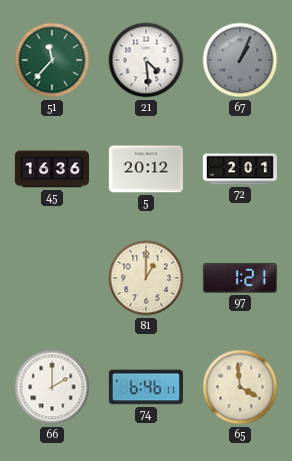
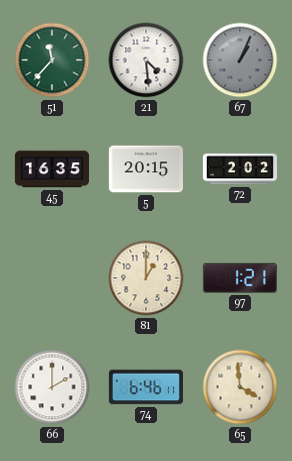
45: 16:36 -> 16:35 (51, 169)
5: 20:12 -> 20:15 (146, 169)
72: 2:01 -> 2:02 (239, 169)
